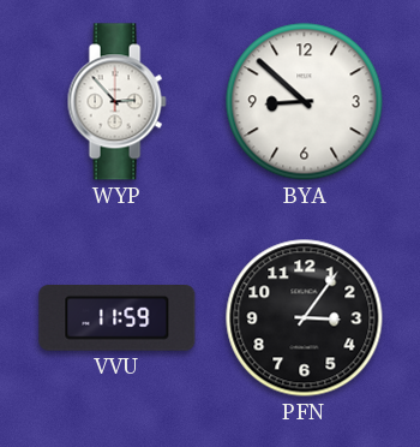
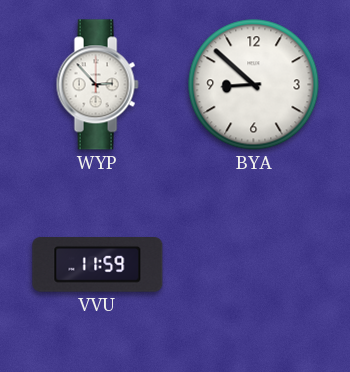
PFN: 3:06 -> none (305, 318)
